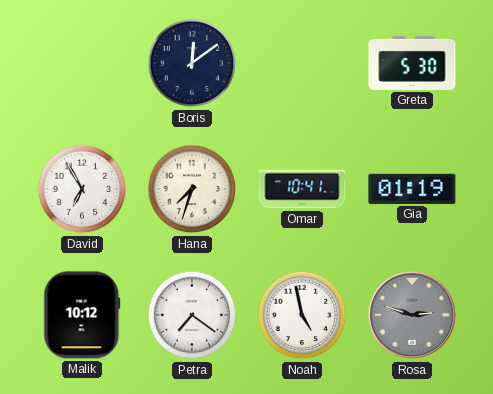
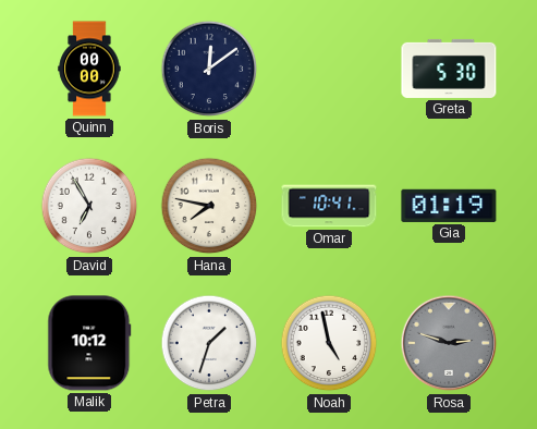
Quinn: none -> 00:00 (89, 69)
Hana: 7:33 -> 7:47 (209, 206)
Petra: 7:21 -> 1:33 (209, 343)
